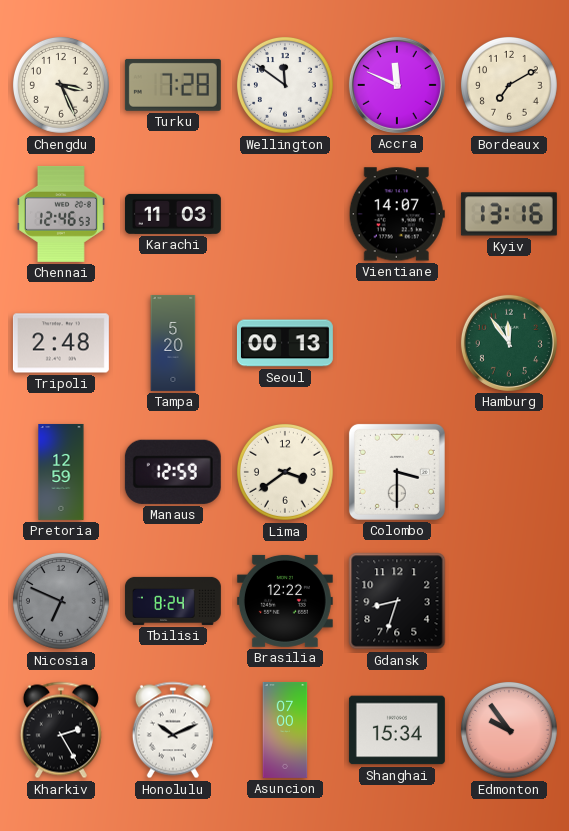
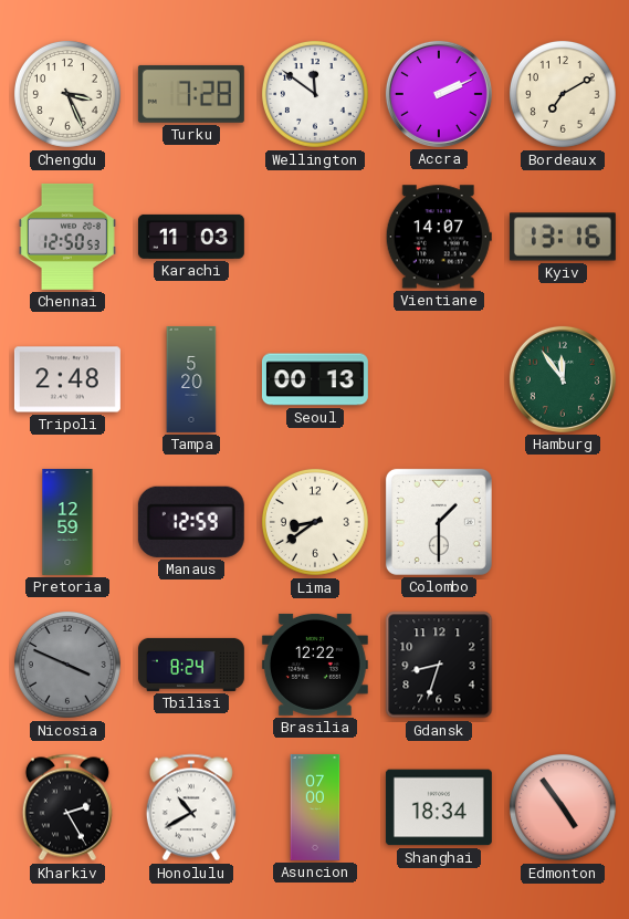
Accra: 11:49 -> 2:11 (439, 94)
Chennai: 12:46 -> 12:50 (67, 237)
Lima: 3:39 -> 8:39 (315, 522)
Colombo: 3:30 -> 1:30 (439, 522)
Nicosia: 6:49 -> 3:49 (67, 665)
Honolulu: 10:11 -> 10:40 (191, 807)
Shanghai: 15:34 -> 18:34 (439, 807)
Edmonton: 9:54 -> 4:54 (563, 807)
